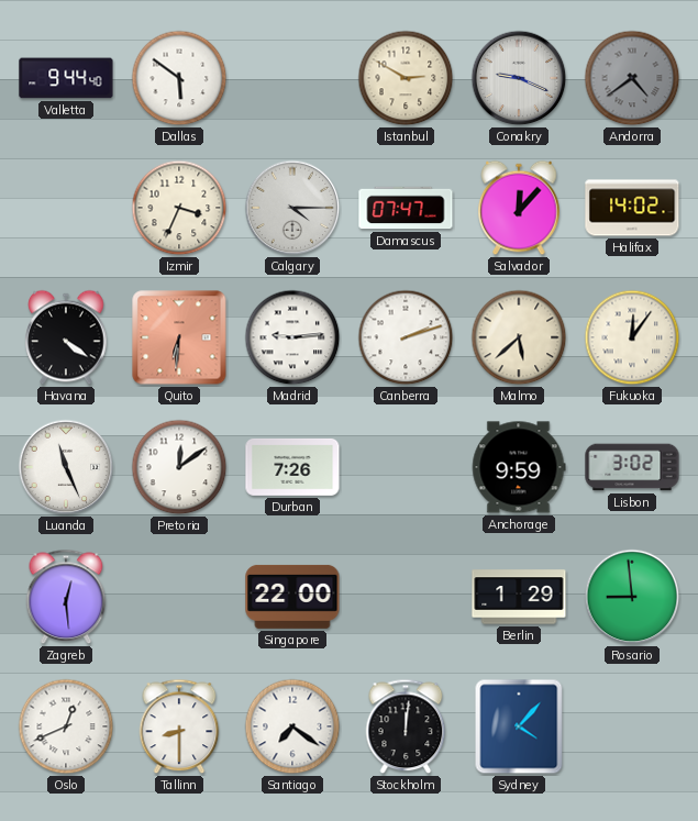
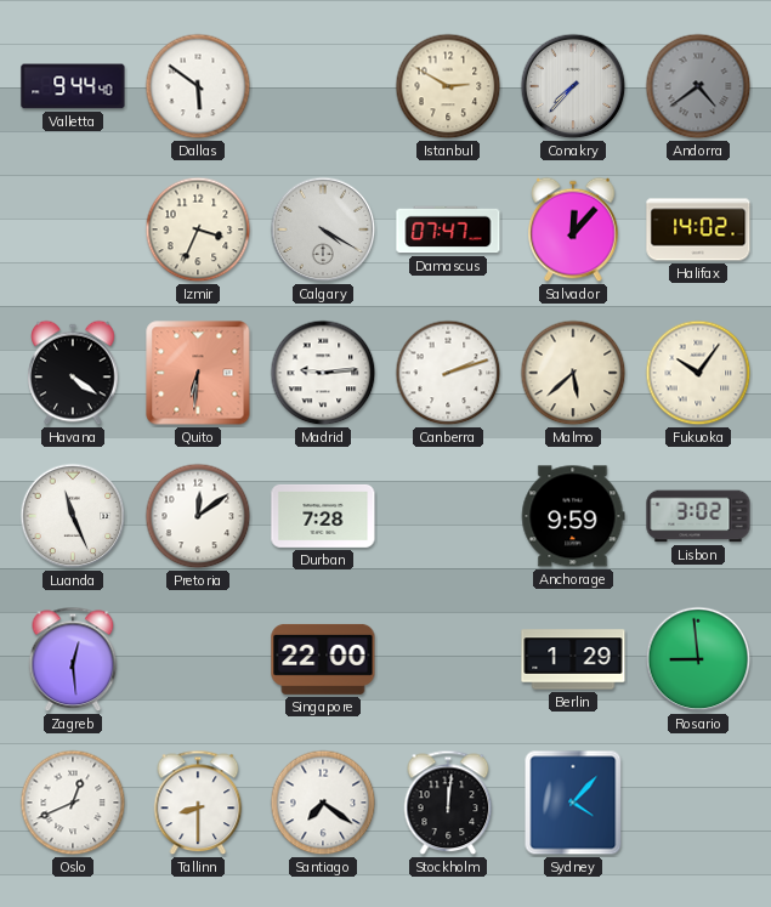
Conakry: 9:19 -> 7:37 (573, 86)
Calgary: 4:15 -> 4:20 (323, 229)
Fukuoka: 12:06 -> 10:06 (698, 373)
Durban: 7:26 -> 7:28 (323, 516)
